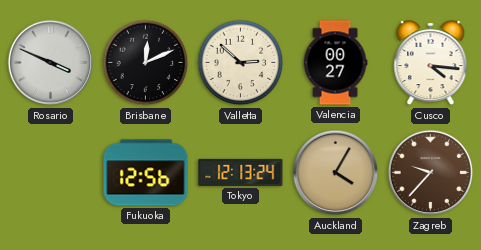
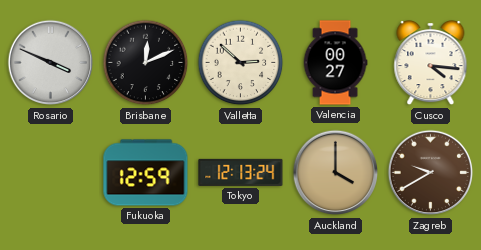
Fukuoka: 12:56 -> 12:59 (146, 173)
Auckland: 4:05 -> 4:00 (336, 173)
Zagreb: 9:37 -> 9:40 (431, 173)
